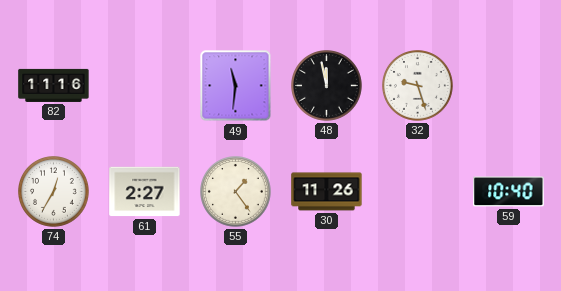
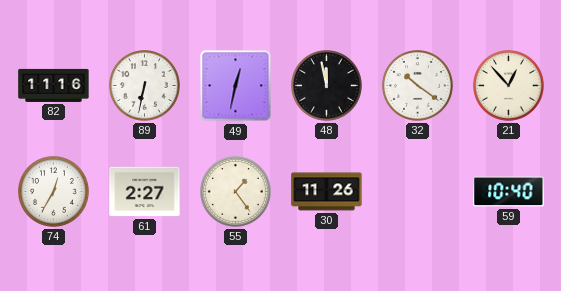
89: none -> 6:32 (145, 86)
49: 11:31 -> 12:32 (236, 86)
32: 9:27 -> 10:21 (418, 86)
21: none -> 12:53 (509, 86)
